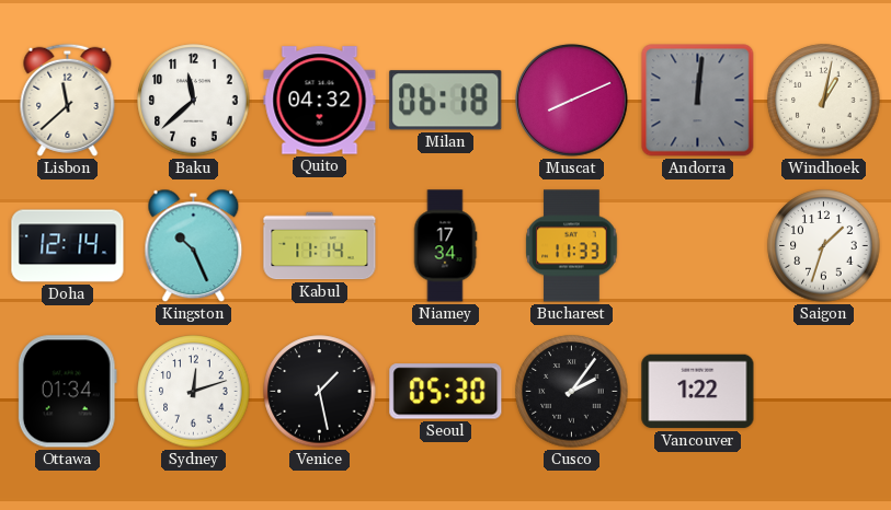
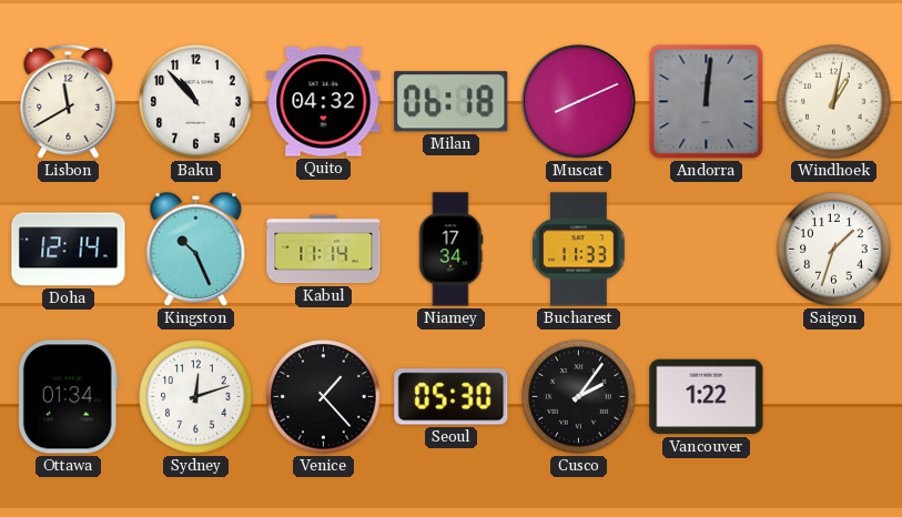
Lisbon: 11:38 -> 11:40 (69, 101)
Baku: 11:38 -> 10:53 (196, 102)
Venice: 1:28 -> 1:23 (324, 397)
